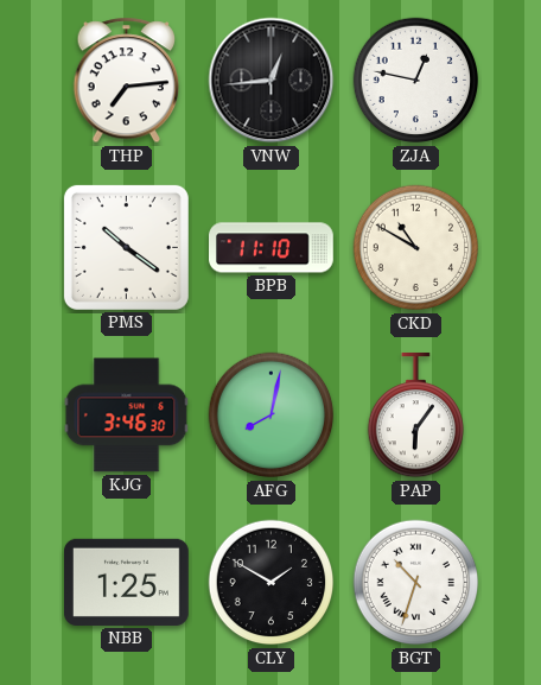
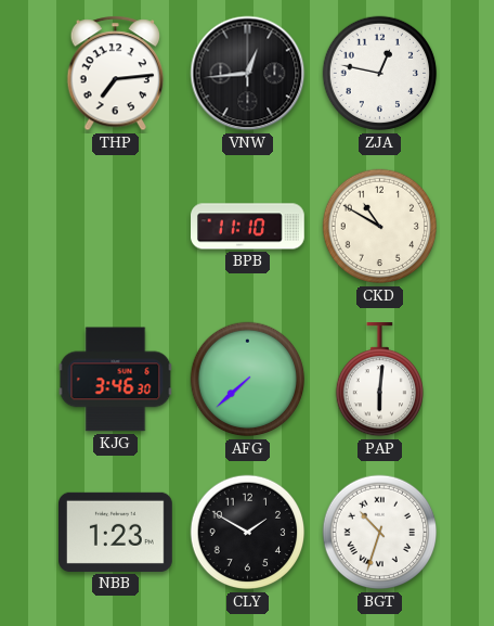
PMS: 10:21 -> none (126, 247)
AFG: 8:02 -> 7:38 (248, 380)
PAP: 6:06 -> 6:01 (379, 381)
NBB: 1:25 -> 1:23 (116, 532)
